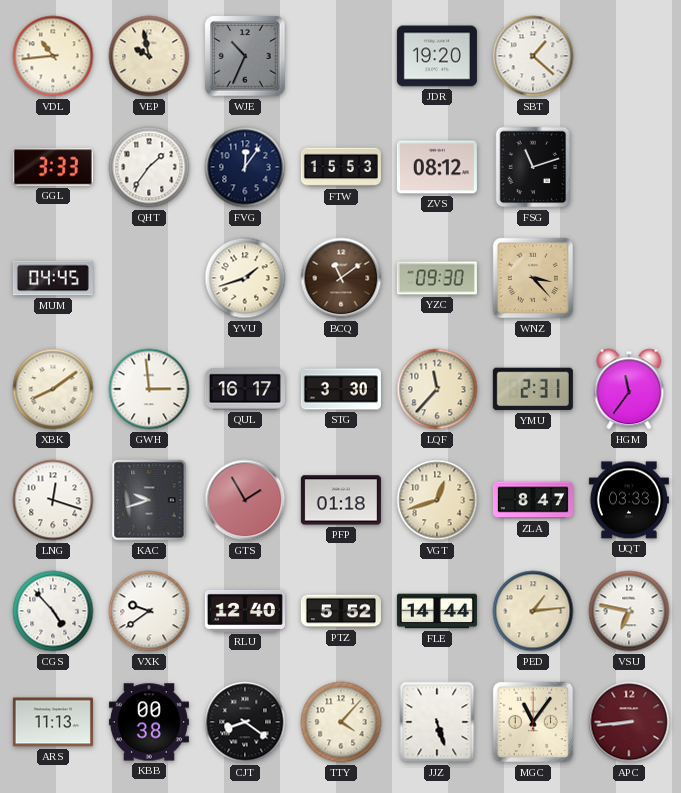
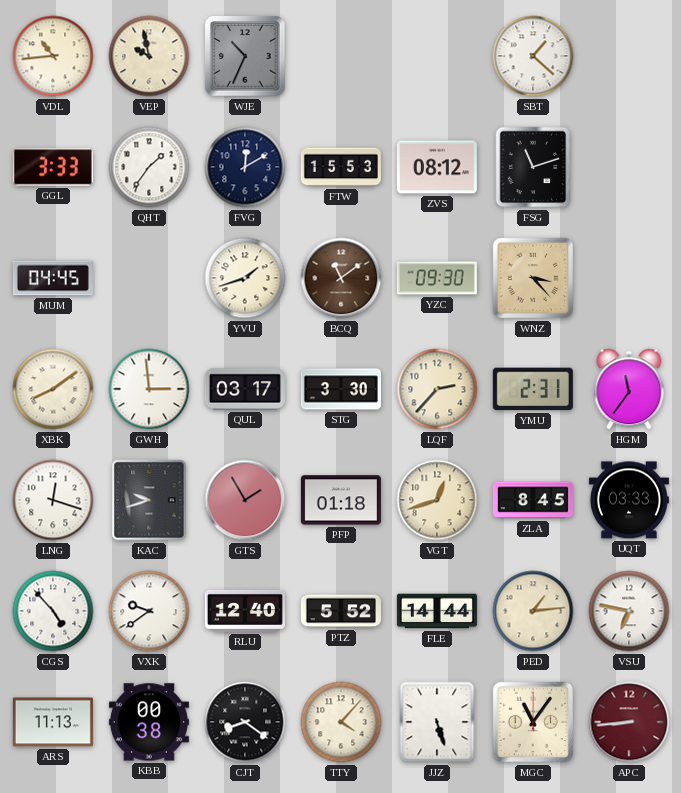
JDR: 19:20 -> none (437, 56)
FVG: 12:06 -> 12:10 (245, 167)
QUL: 16:17 -> 03:17 (245, 389)
LQF: 11:37 -> 2:37 (437, 389)
ZLA: 8:47 -> 8:45 (533, 500)
